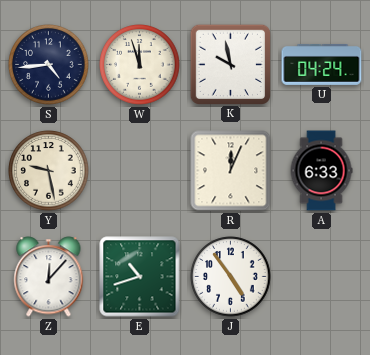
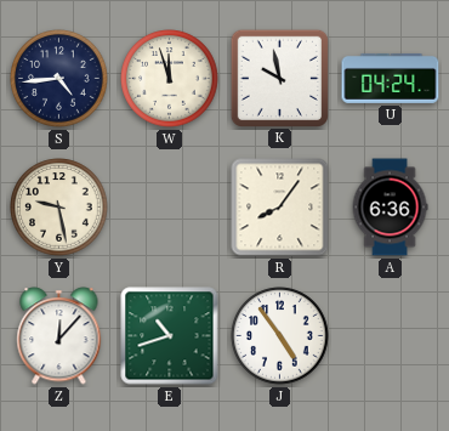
R: 12:04 -> 8:06 (280, 208)
A: 6:33 -> 6:36 (390, 208)
